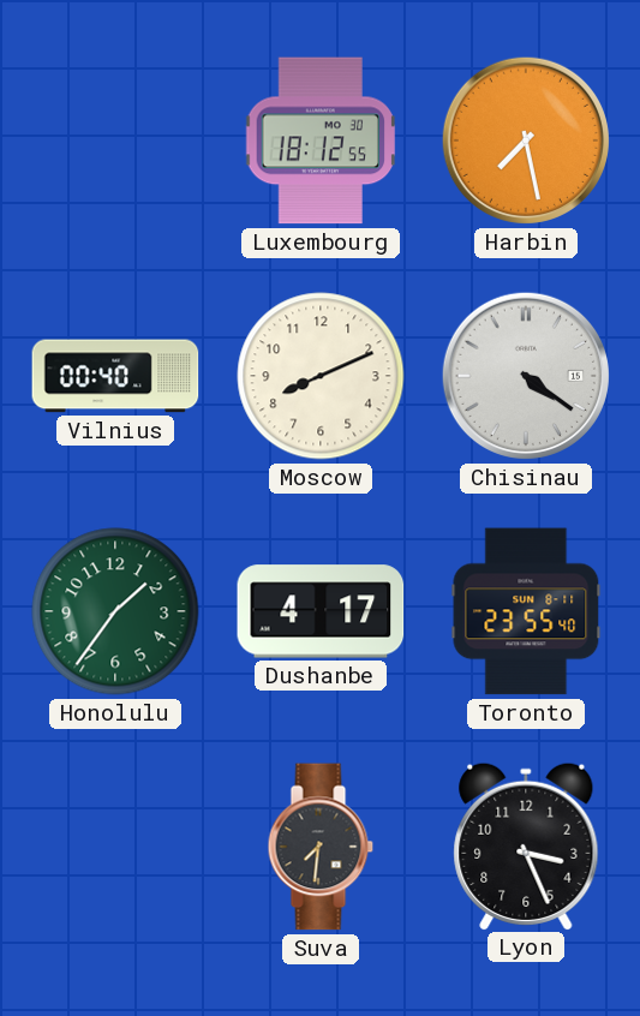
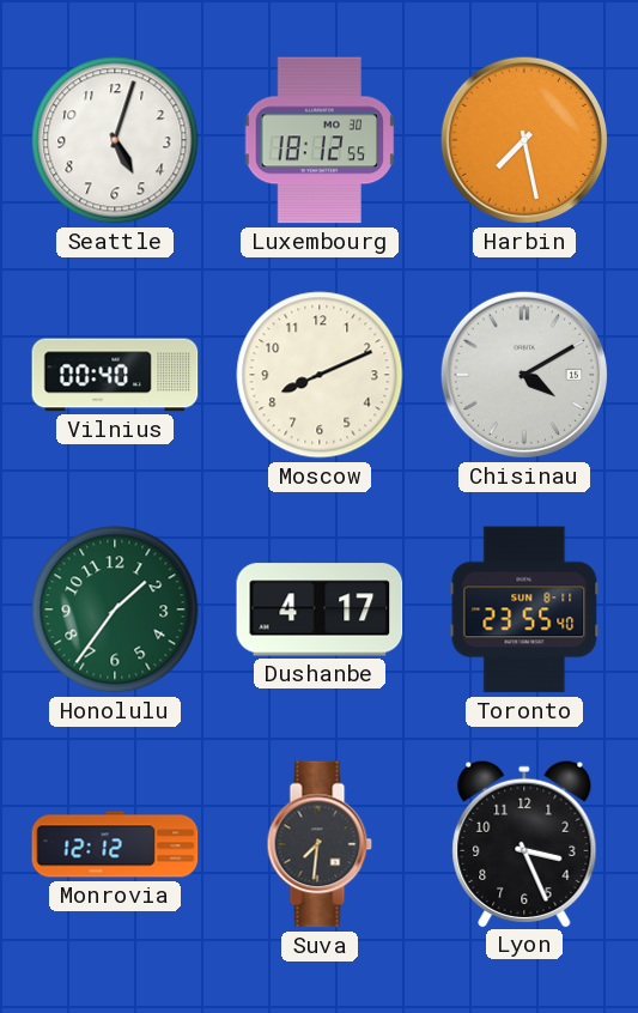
Seattle: none -> 5:03 (115, 140)
Chisinau: 4:21 -> 4:10 (524, 375)
Monrovia: none -> 12:12 (115, 844)
